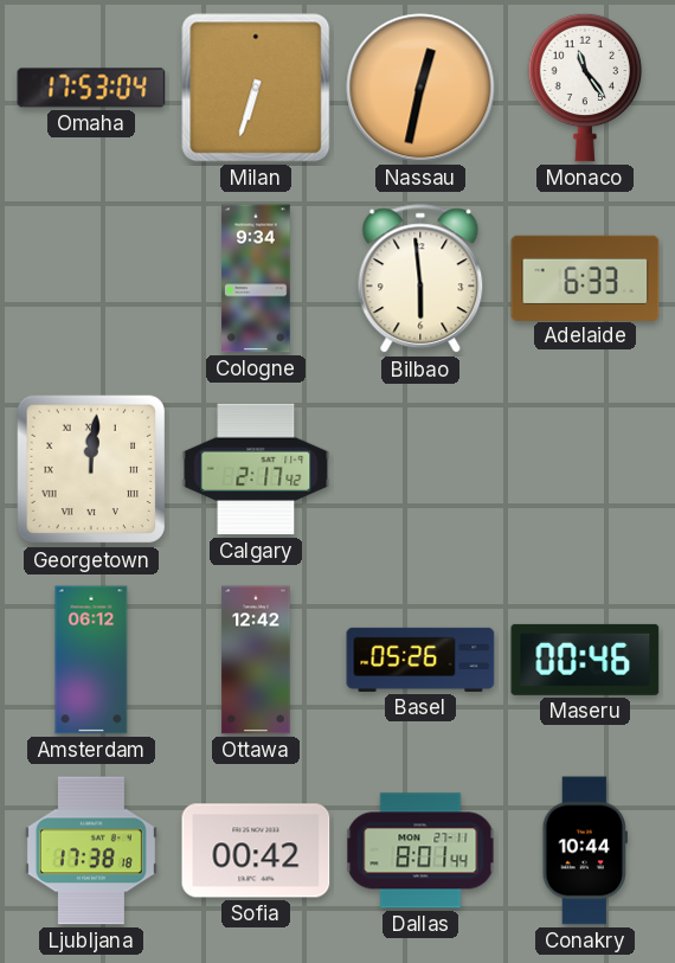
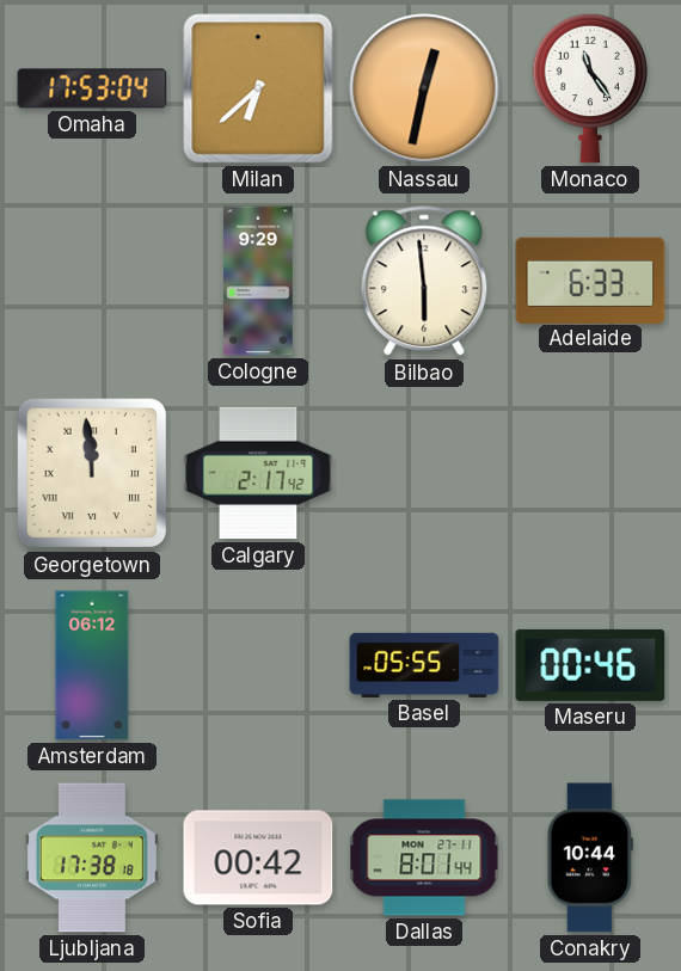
Milan: 6:33 -> 6:38 (258, 88)
Cologne: 9:34 -> 9:29 (258, 281)
Georgetown: 12:01 -> 11:59 (92, 473)
Ottawa: 12:42 -> none (256, 660)
Basel: 05:26 -> 05:55 (424, 665)
